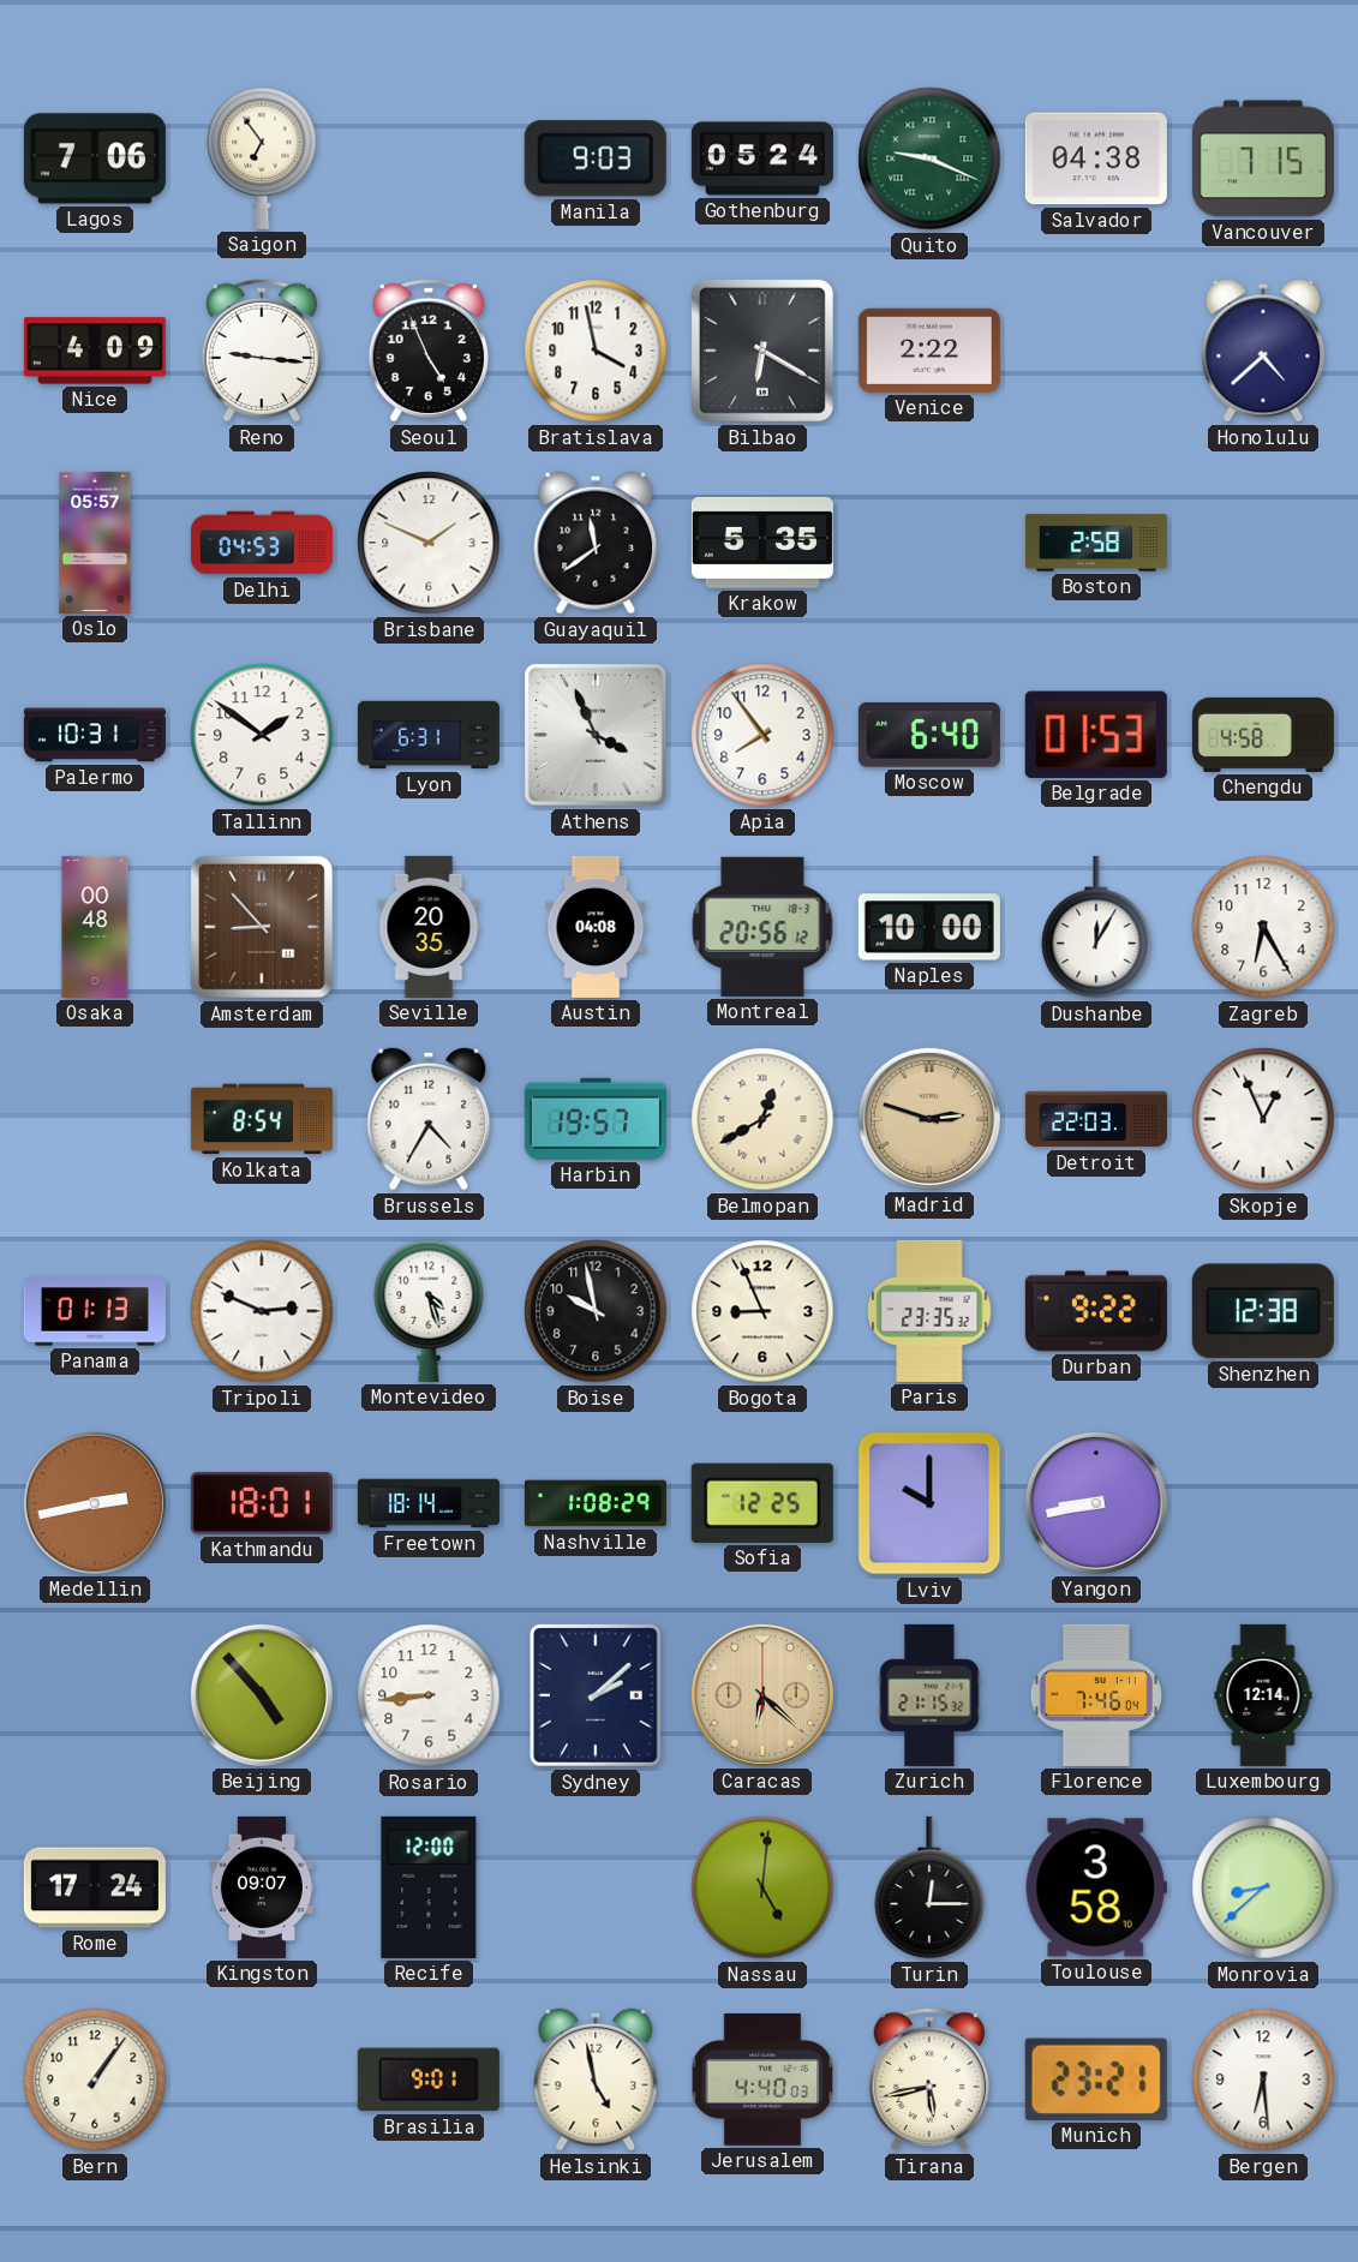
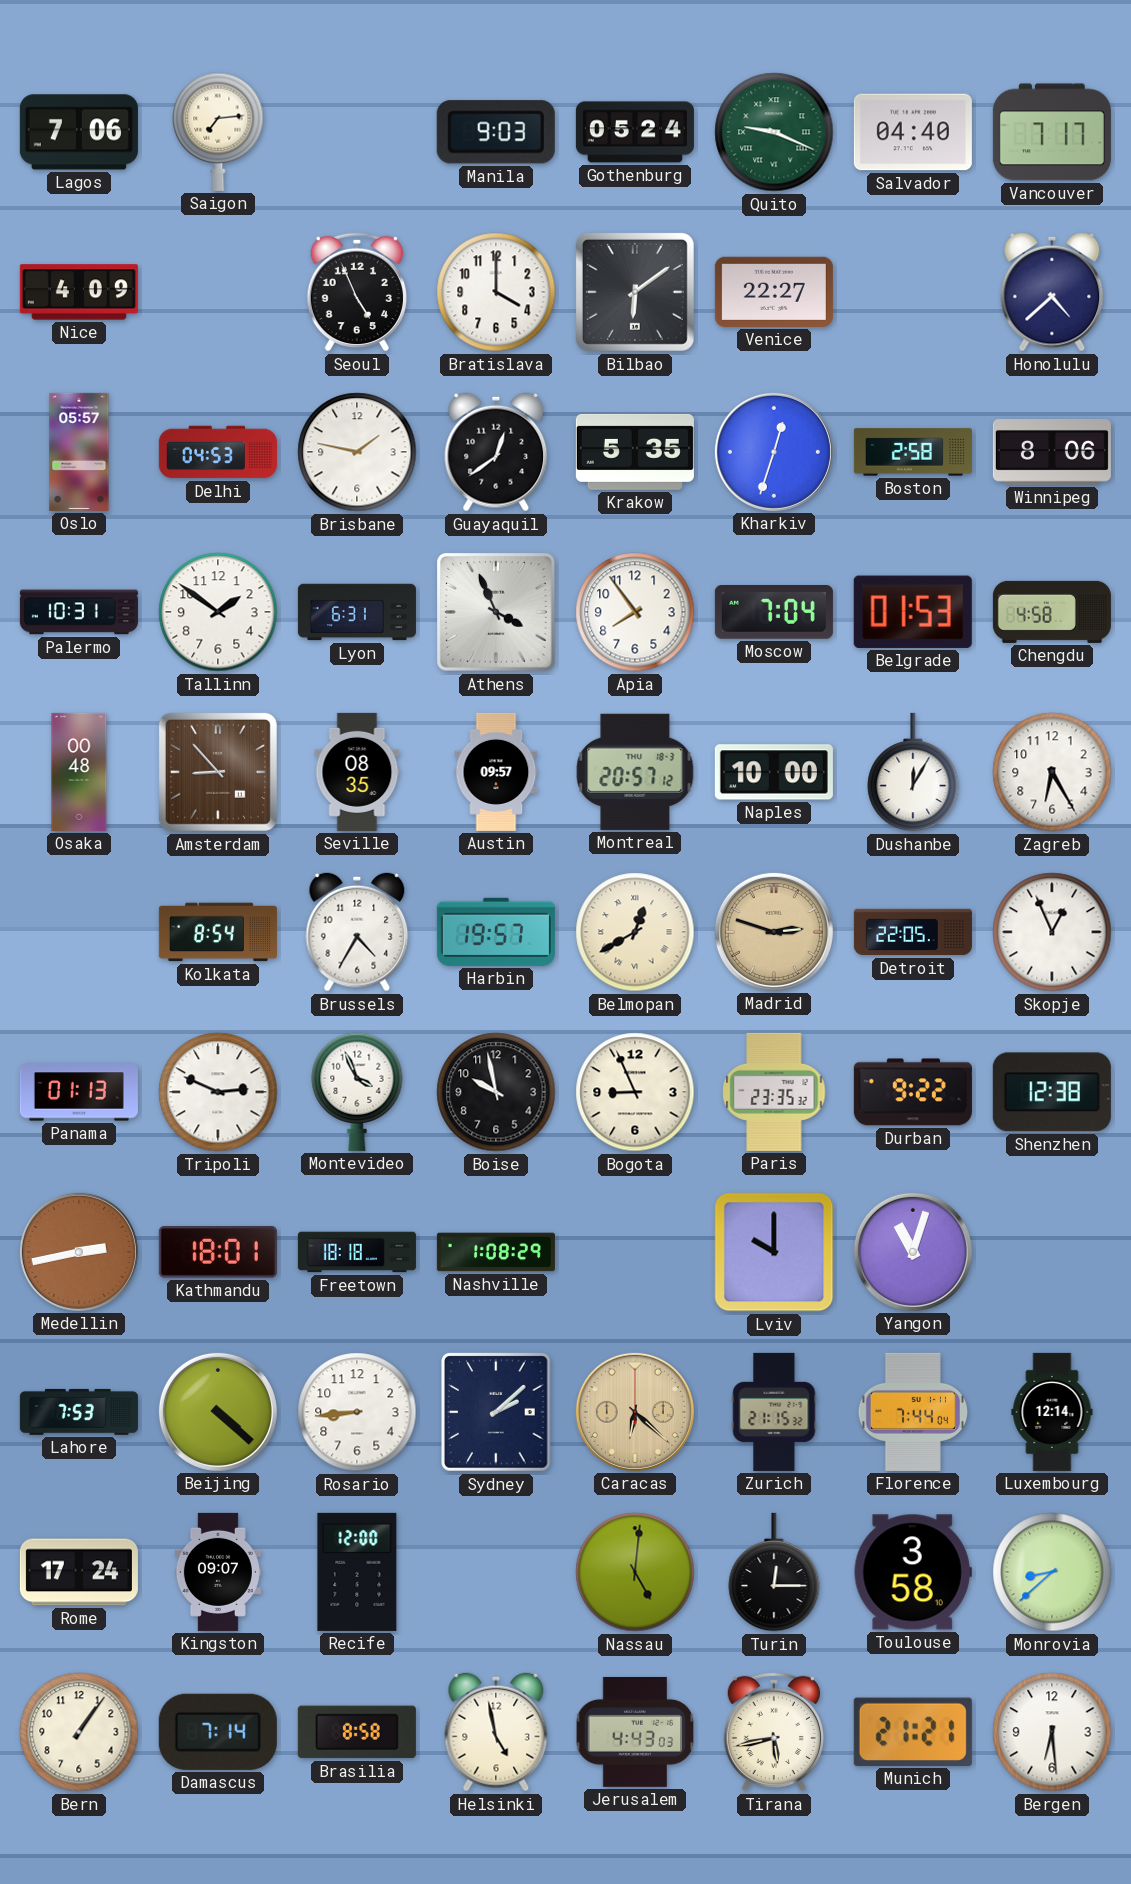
Saigon: 6:54 -> 7:14 (218, 132)
Salvador: 04:38 -> 04:40 (913, 132)
Vancouver: 7:15 -> 7:17 (1052, 132)
Reno: 9:16 -> none (262, 351)
Bratislava: 3:58 -> 4:00 (496, 292)
Bilbao: 6:20 -> 6:09 (635, 292)
Venice: 2:22 -> 22:27 (774, 292)
Brisbane: 1:49 -> 1:47 (357, 452)
Guayaquil: 11:39 -> 12:39 (496, 452)
Kharkiv: none -> 12:33 (774, 452)
Winnipeg: none -> 8:06 (1052, 453)
Moscow: 6:40 -> 7:04 (774, 613)
Seville: 20:35 -> 08:35 (357, 772)
Austin: 04:08 -> 09:57 (496, 772)
Montreal: 20:56 -> 20:57 (635, 772)
Detroit: 22:03 -> 22:05 (913, 932)
Montevideo: 4:27 -> 3:56 (357, 1092)
Freetown: 18:14 -> 18:18 (357, 1252)
Sofia: 12:25 -> none (762, 1503)
Yangon: 8:43 -> 11:03 (913, 1252)
Lahore: none -> 7:53 (79, 1412)
Beijing: 4:53 -> 4:22 (218, 1412)
Florence: 7:46 -> 7:44 (913, 1412)
Damascus: none -> 7:14 (218, 1732)
Brasilia: 9:01 -> 8:58 (357, 1732)
Jerusalem: 4:40 -> 4:43 (635, 1732)
Munich: 23:21 -> 21:21 (913, 1732)
